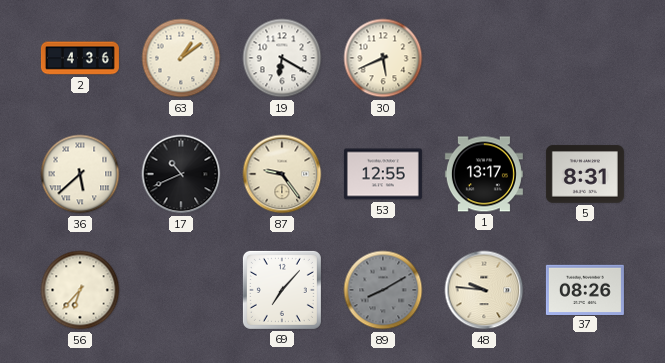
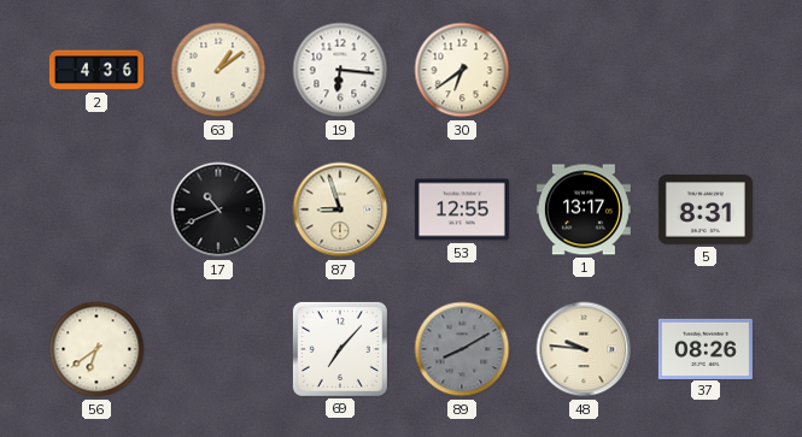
19: 6:20 -> 6:16 (340, 70)
30: 5:41 -> 6:39 (462, 70)
36: 5:38 -> none (80, 174)
87: 9:24 -> 8:57 (340, 209)
56: 6:37 -> 6:39 (96, 349)
